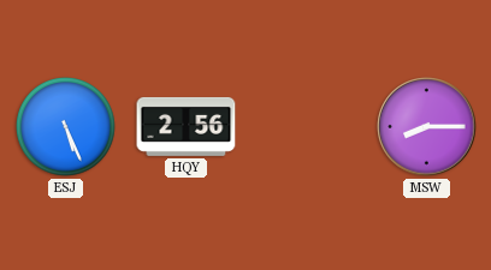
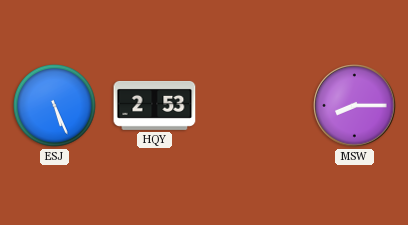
HQY: 2:56 -> 2:53 (155, 105)
